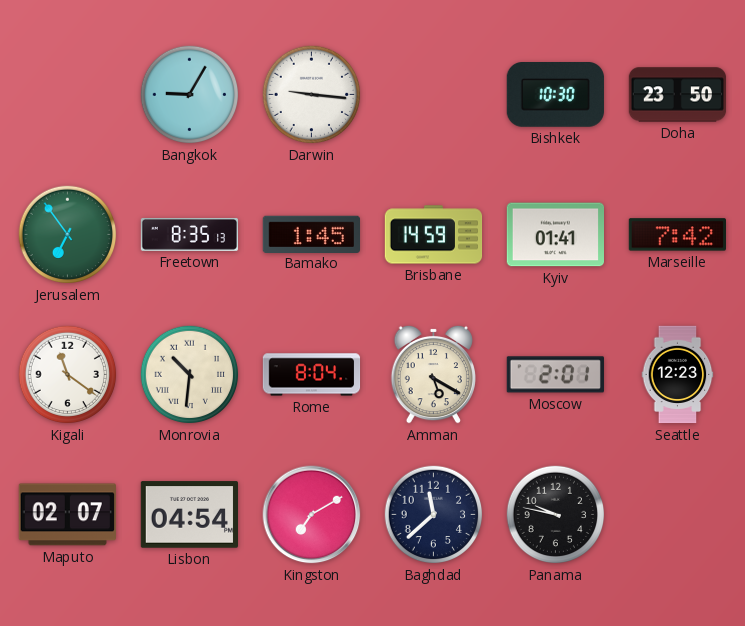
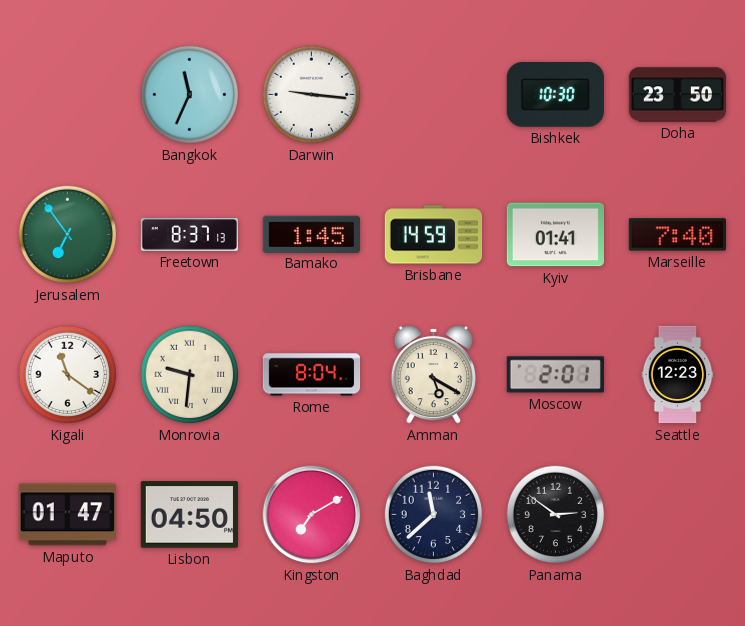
Bangkok: 9:05 -> 11:34 (190, 95)
Freetown: 8:35 -> 8:37 (190, 234)
Marseille: 7:42 -> 7:40 (677, 235)
Monrovia: 10:31 -> 9:31 (190, 375)
Maputo: 02:07 -> 01:47 (67, 515)
Lisbon: 04:54 -> 04:50 (189, 515)
Panama: 9:47 -> 2:51 (556, 515)
